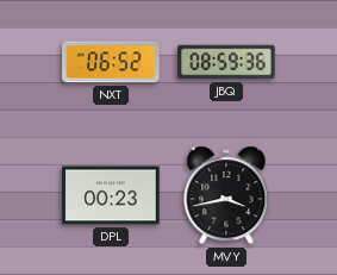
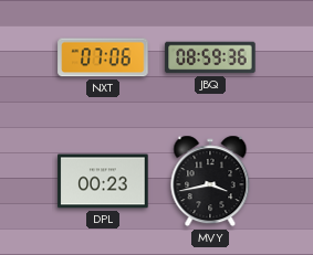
NXT: 06:52 -> 07:06 (103, 57)
